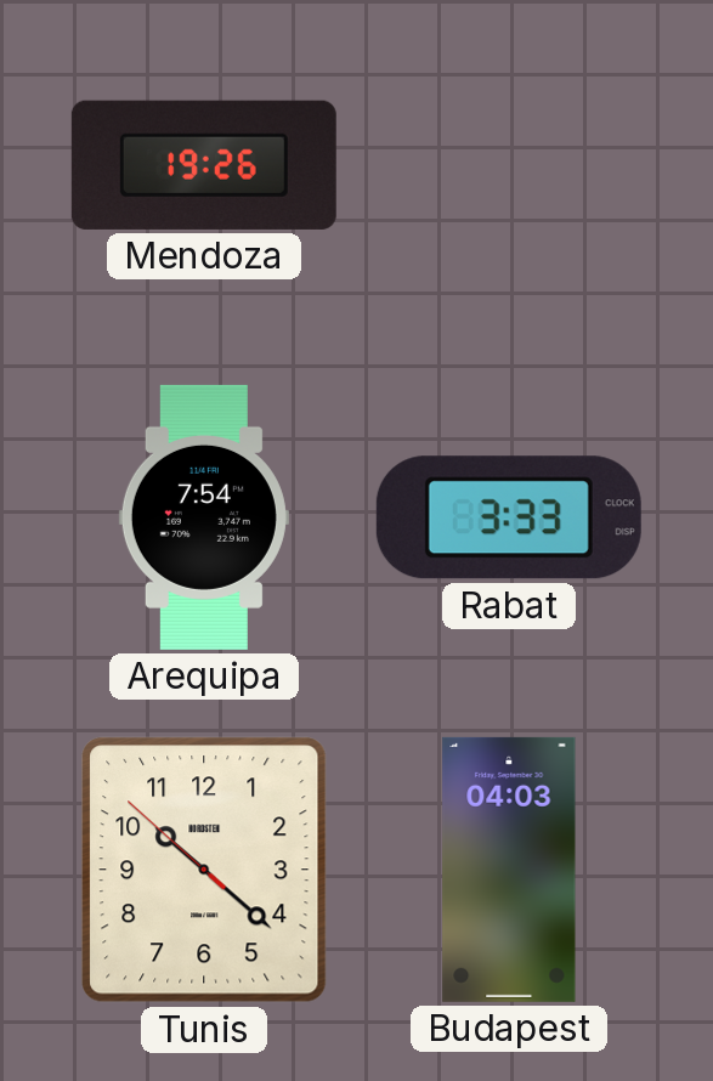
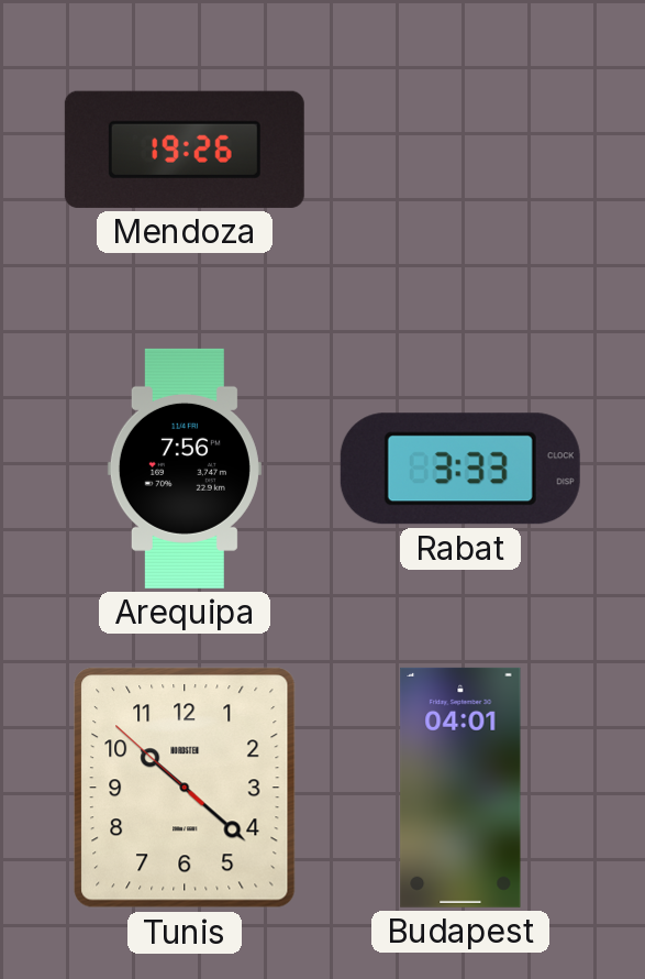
Arequipa: 7:54 -> 7:56 (185, 469)
Budapest: 04:03 -> 04:01 (460, 788)
